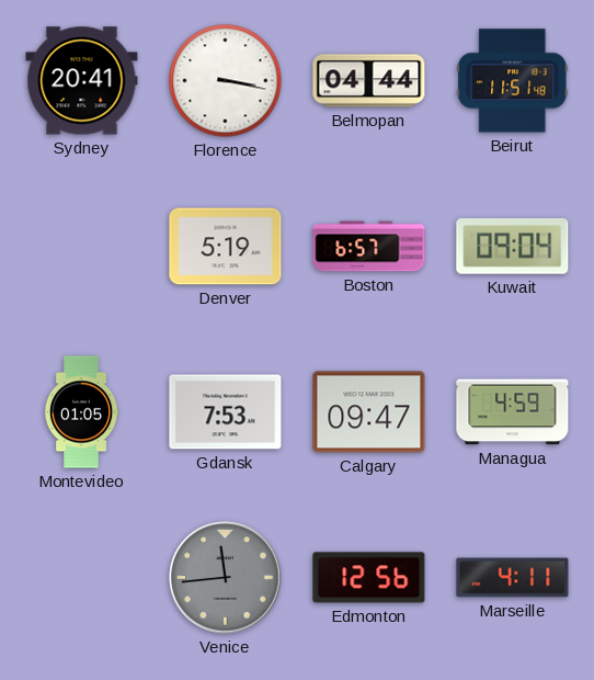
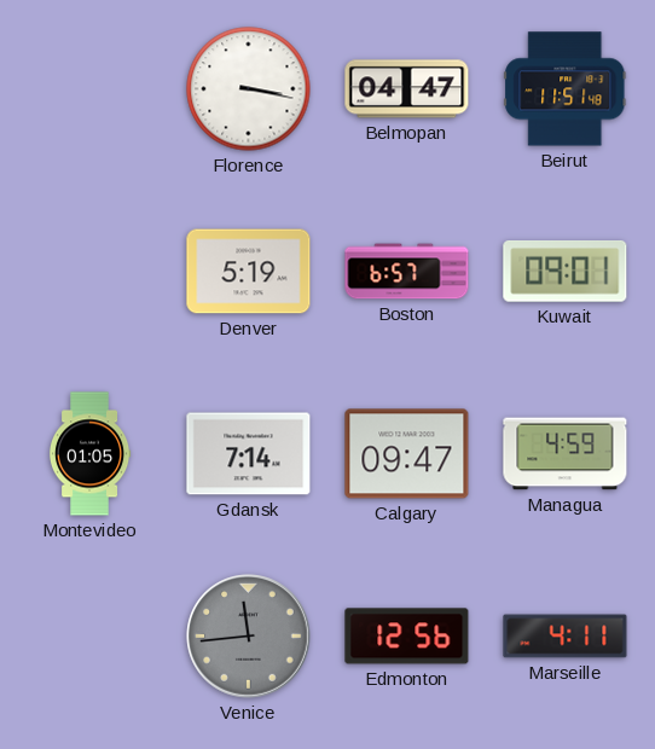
Sydney: 20:41 -> none (82, 81)
Belmopan: 04:44 -> 04:47 (407, 89)
Kuwait: 09:04 -> 09:01 (566, 272)
Gdansk: 7:53 -> 7:14 (249, 454)
